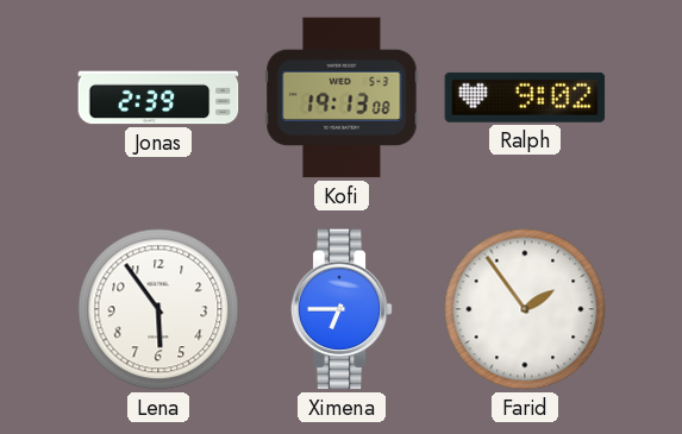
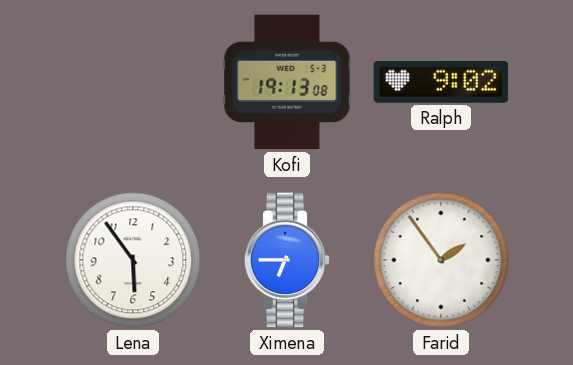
Jonas: 2:39 -> none (158, 98)
